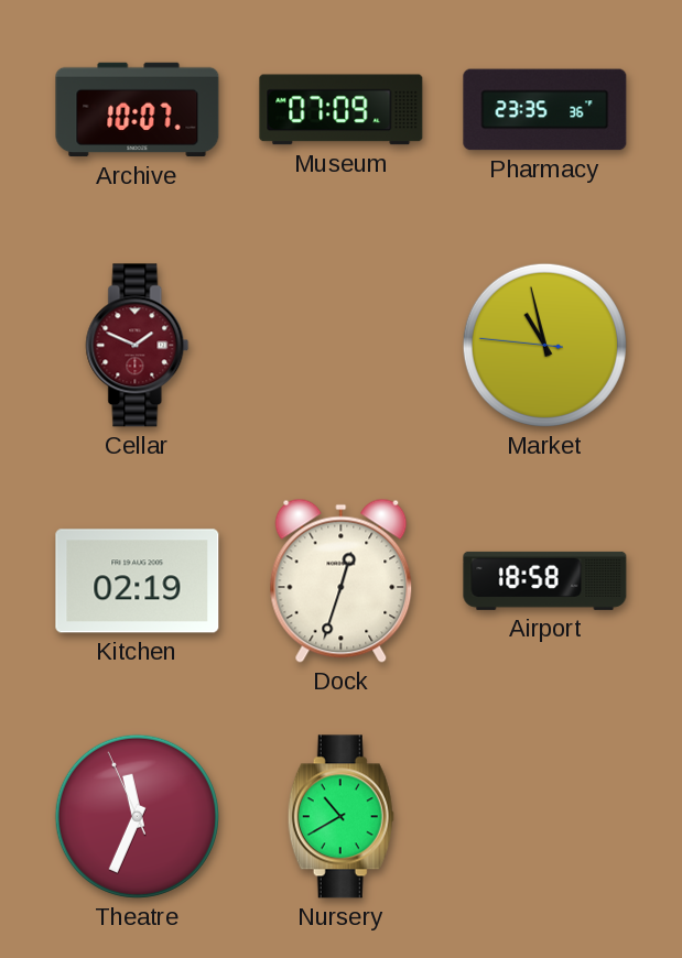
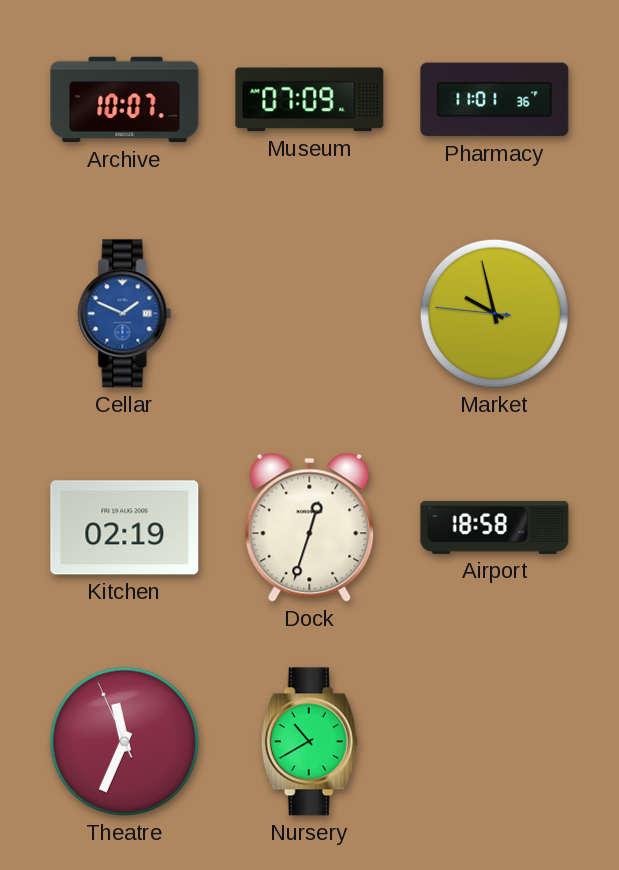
Pharmacy: 23:35 -> 11:01 (495, 100)
Cellar dial: burgundy -> blue (125, 314)
Market: 10:57 -> 9:57 (494, 313)
